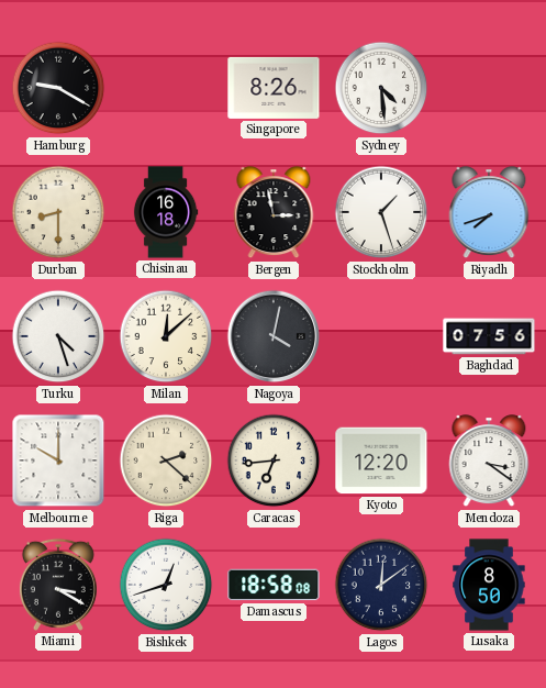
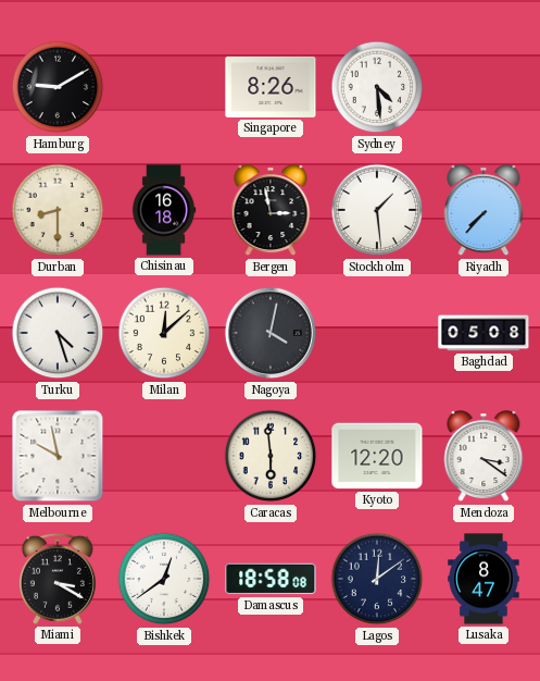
Hamburg: 9:20 -> 9:10 (58, 87)
Stockholm: 1:27 -> 1:29 (377, 210)
Riyadh: 7:42 -> 7:37 (484, 211)
Baghdad: 07:56 -> 05:08 (484, 333)
Melbourne: 10:00 -> 9:58 (58, 456)
Riga: 2:22 -> none (166, 460)
Caracas: 6:44 -> 5:59 (271, 456)
Bishkek: 12:42 -> 12:39 (164, 579)
Lusaka: 8:50 -> 8:47 (484, 579)
